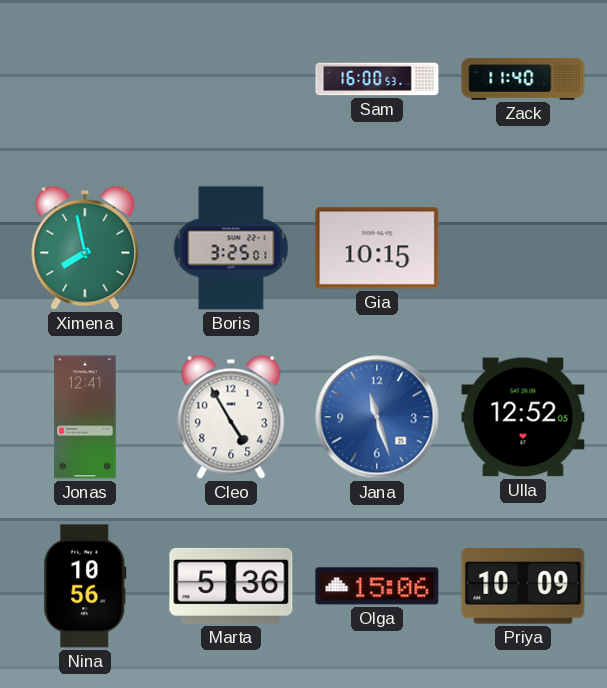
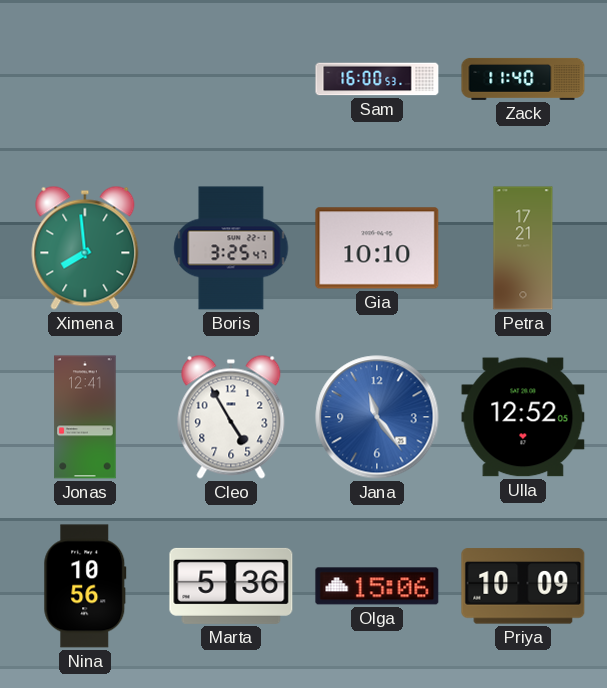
Ximena: 7:58 -> 7:59 (85, 248)
Boris: 3:25:01 -> 3:25:47 (231, 248)
Gia: 10:15 -> 10:10 (377, 248)
Petra: none -> 17:21 (523, 248)
Jana: 11:27 -> 11:24 (377, 417)
